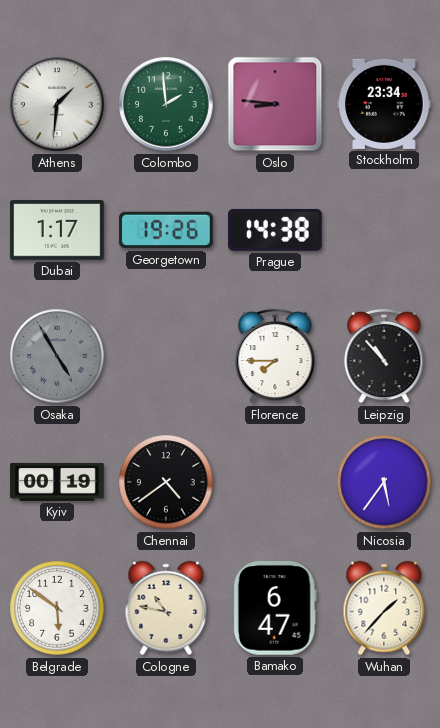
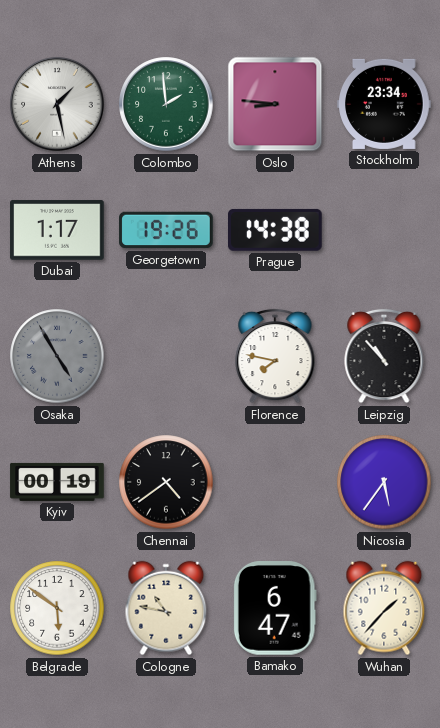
Athens: 1:31 -> 1:28 (57, 104)
Florence: 7:45 -> 7:47 (275, 356)
